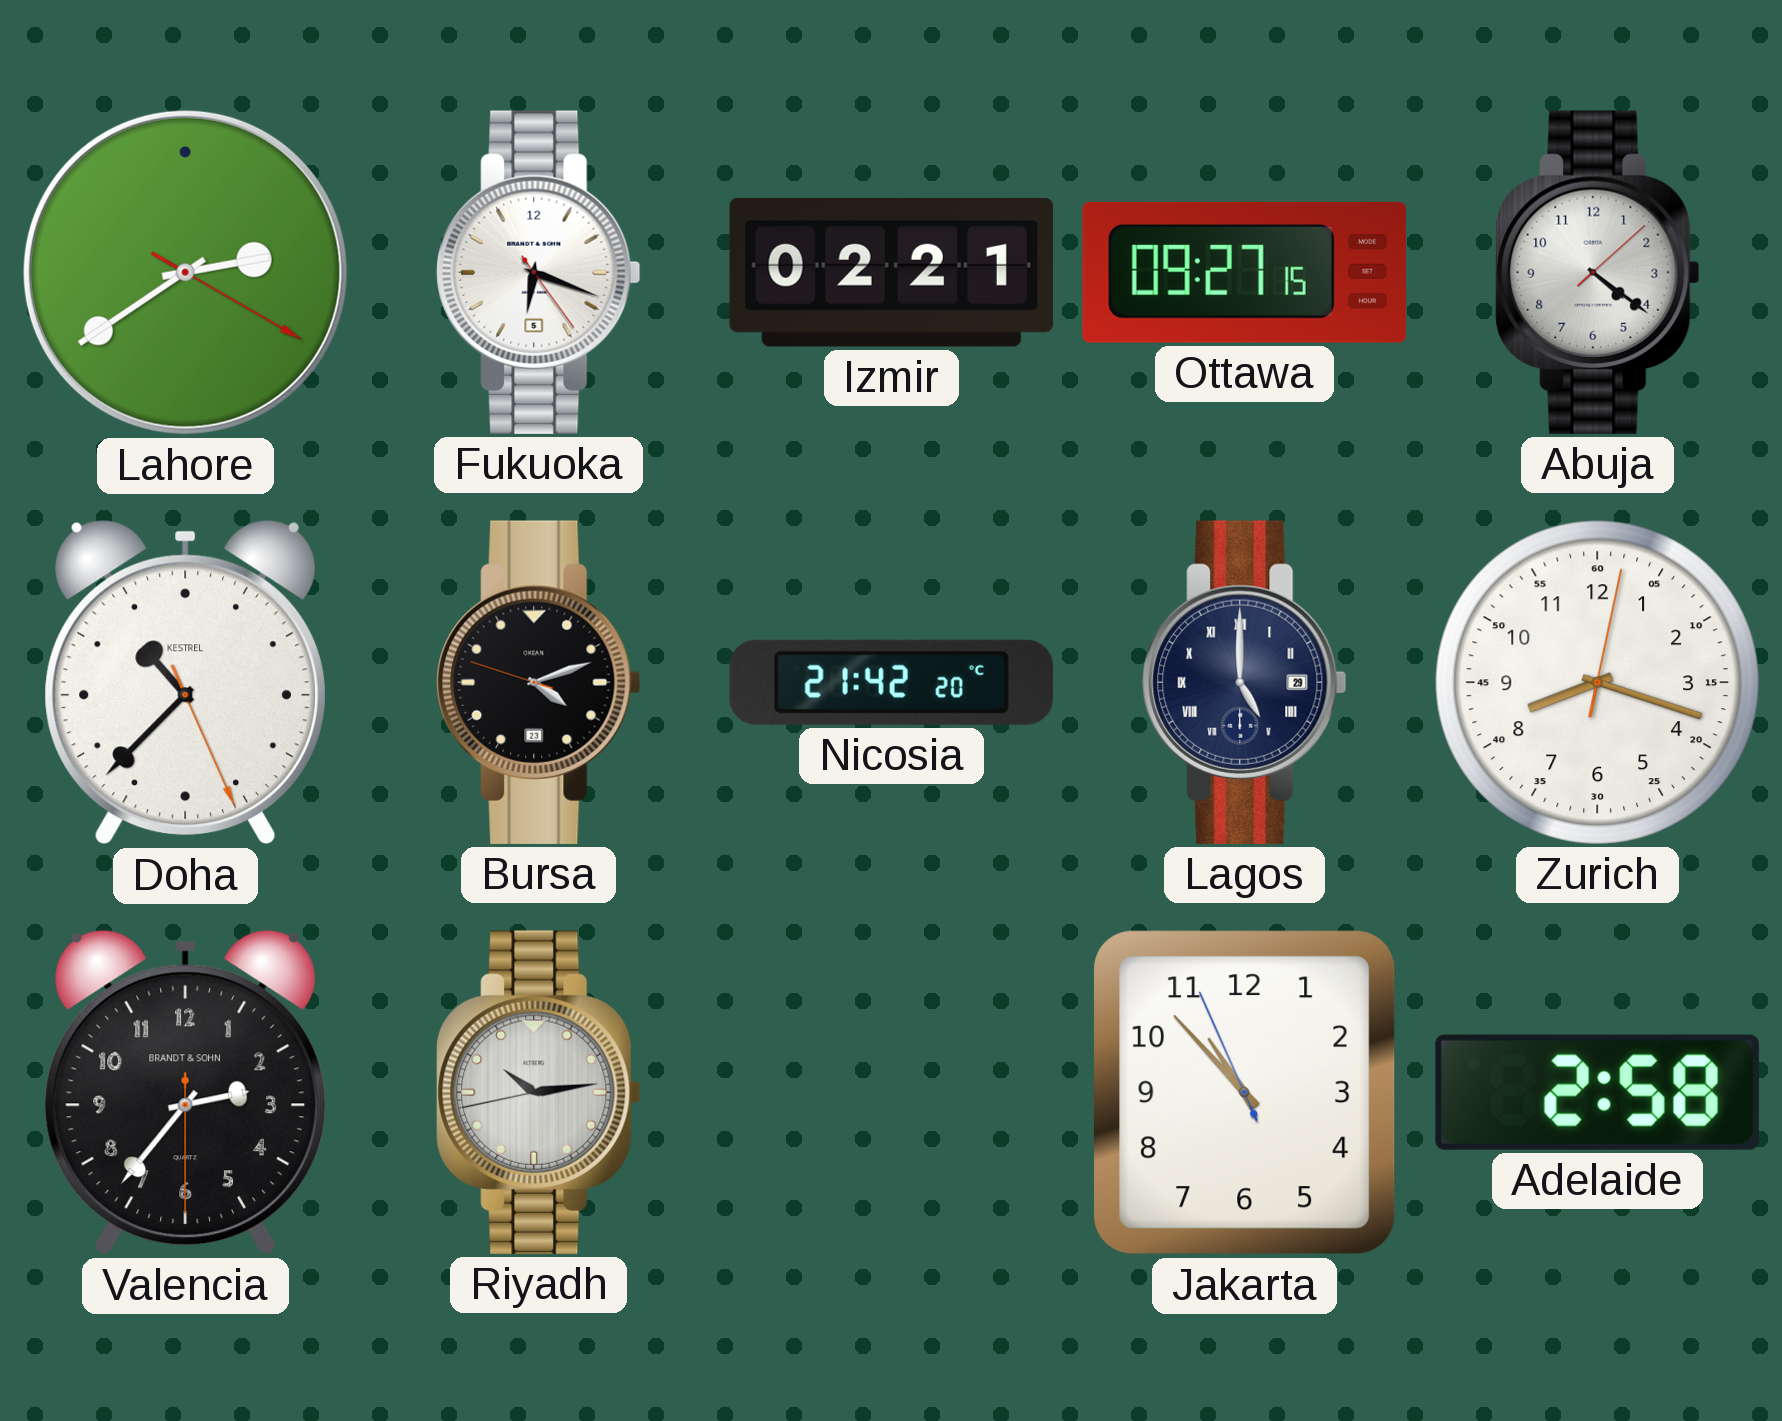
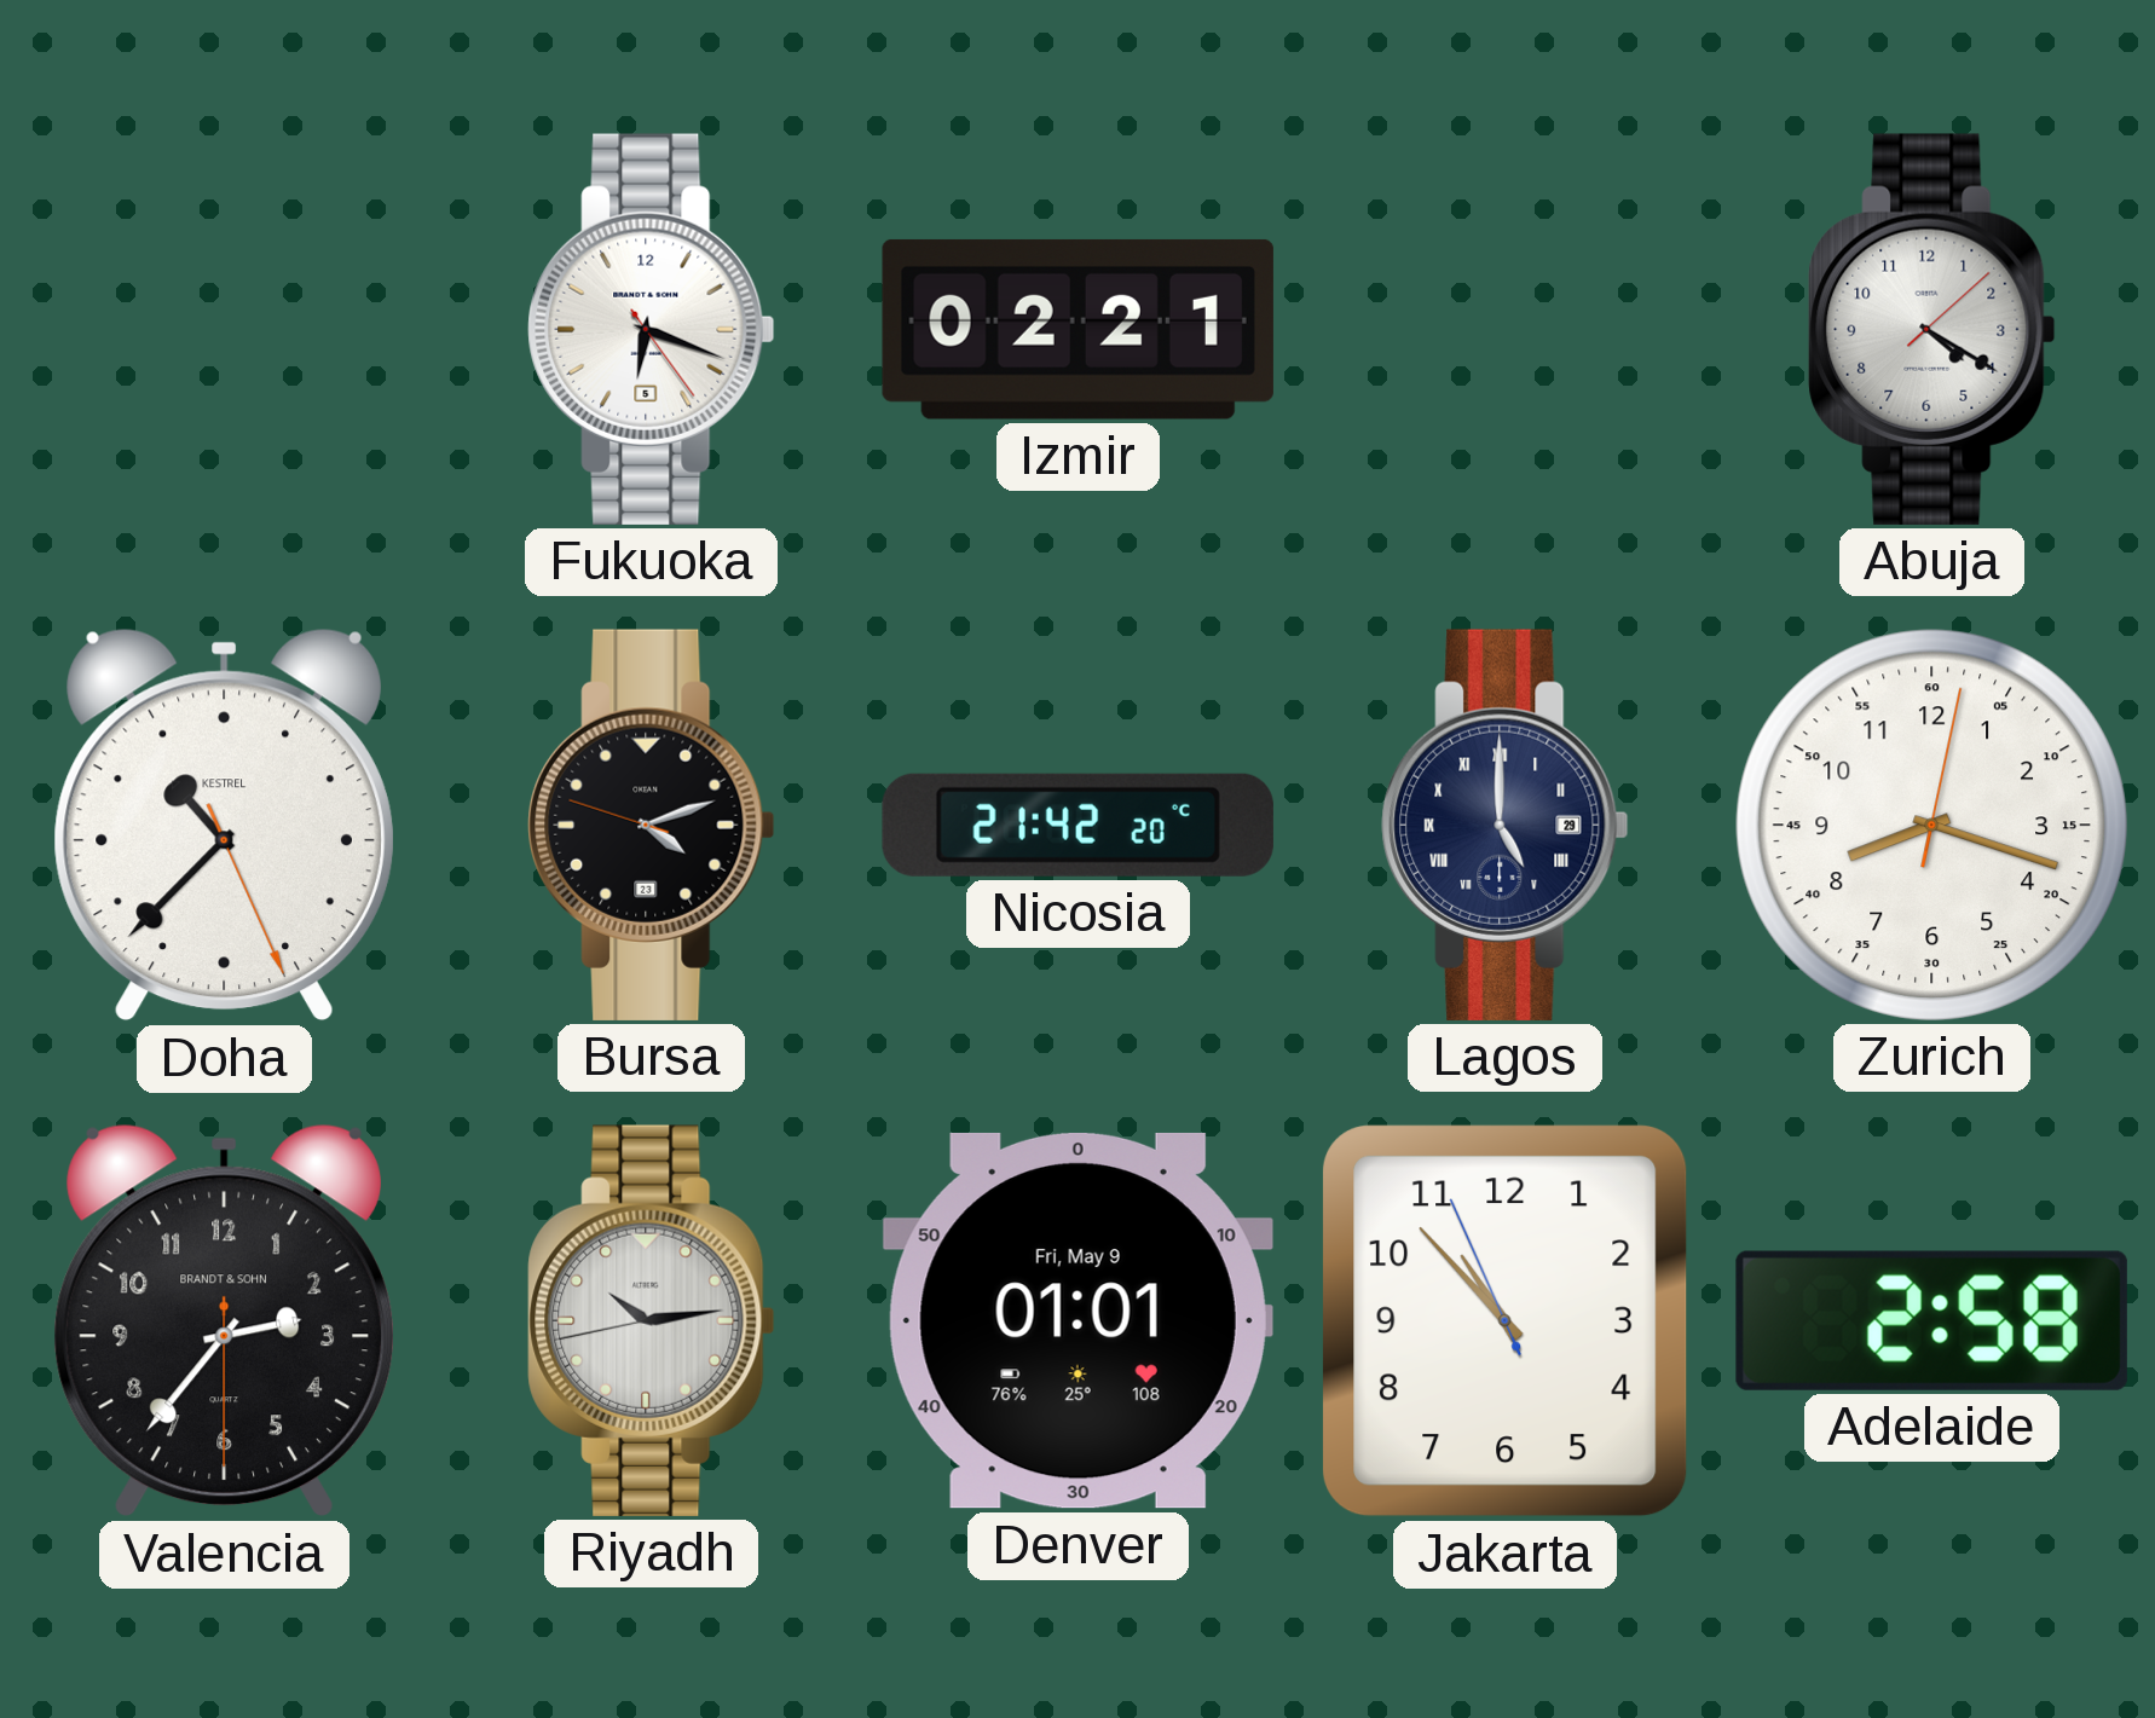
Lahore: 2:39 -> none (185, 272)
Ottawa: 09:27 -> none (1244, 272)
Abuja: 4:21 -> 4:20 (1932, 329)
Denver: none -> 01:01 (1077, 1320)
